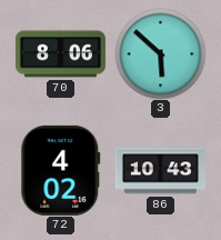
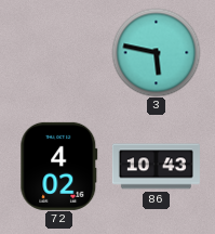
70: 8:06 -> none (60, 54)
3: 5:52 -> 5:47 (156, 52)
